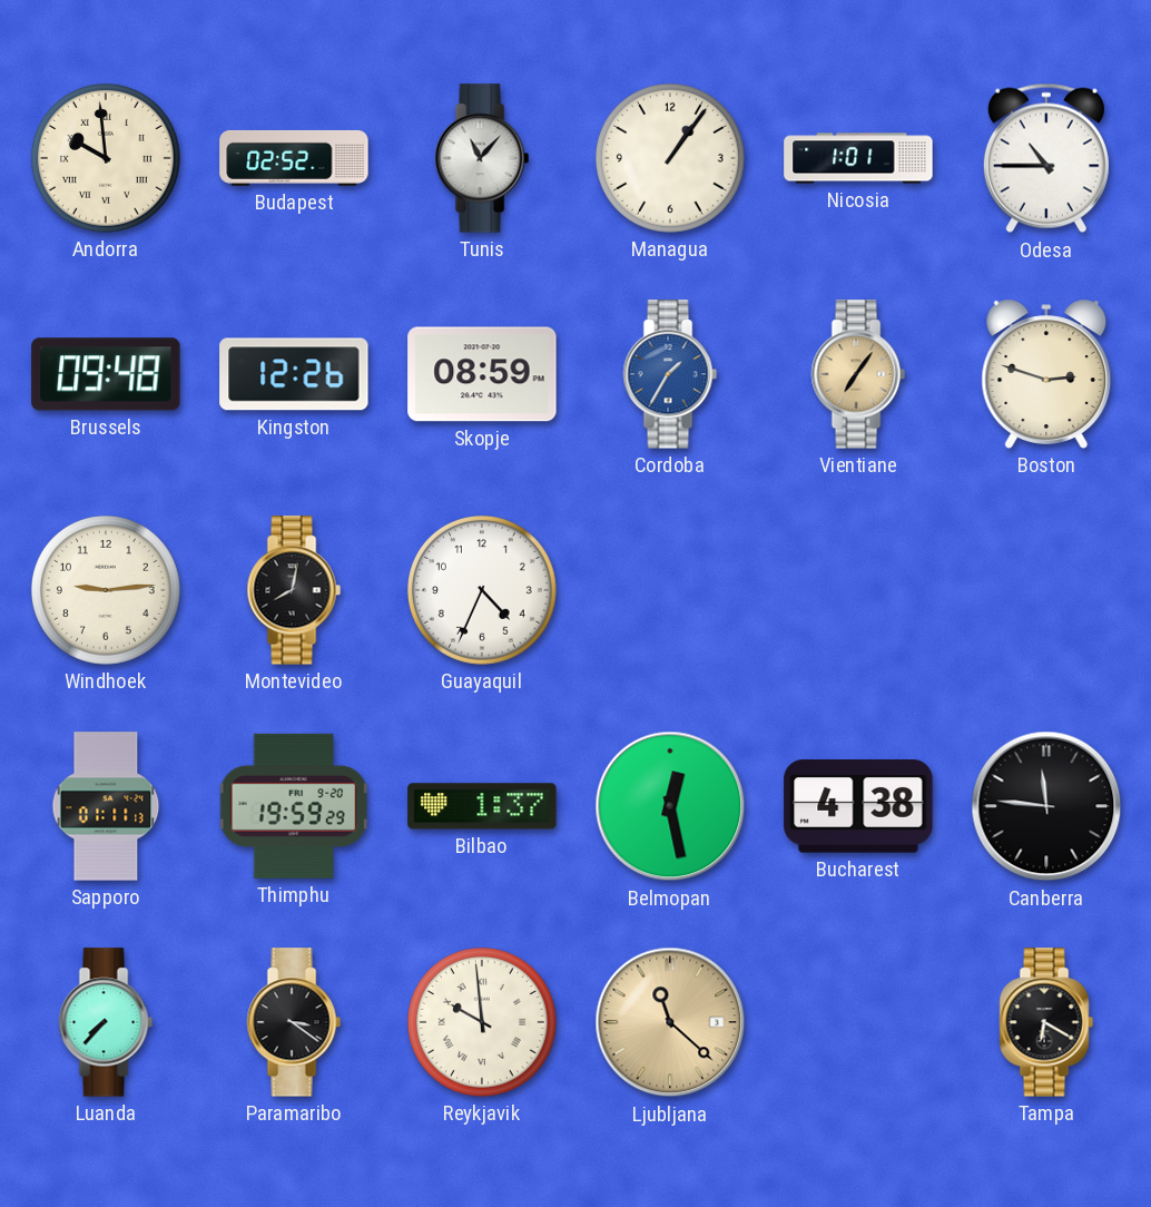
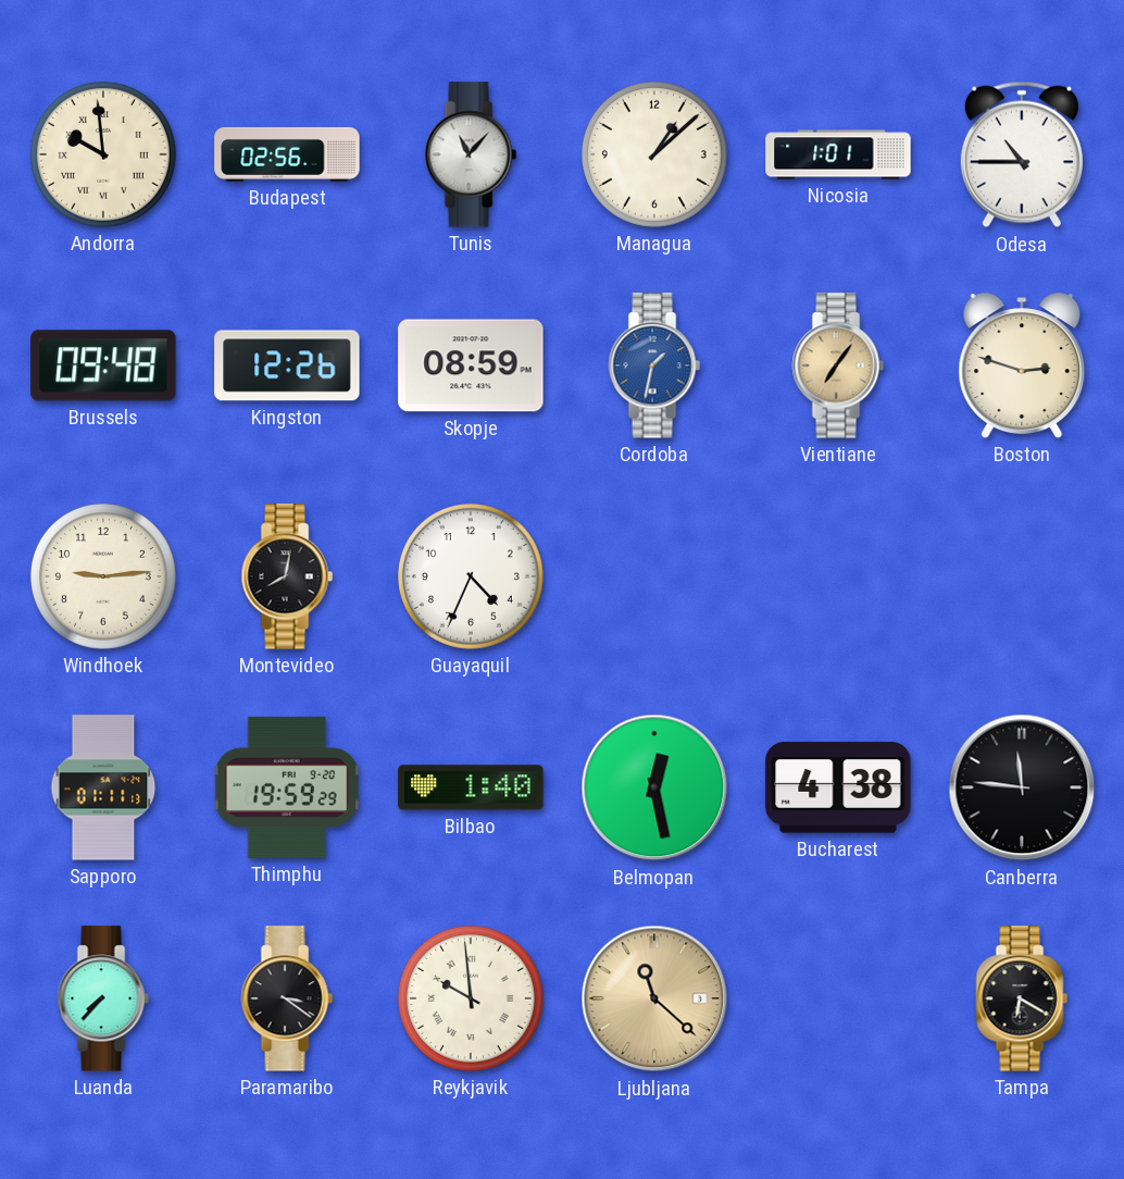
Budapest: 02:52 -> 02:56 (287, 154)
Managua: 1:06 -> 1:08 (654, 154)
Cordoba: 1:35 -> 1:32 (654, 365)
Bilbao: 1:37 -> 1:40 (471, 787)
